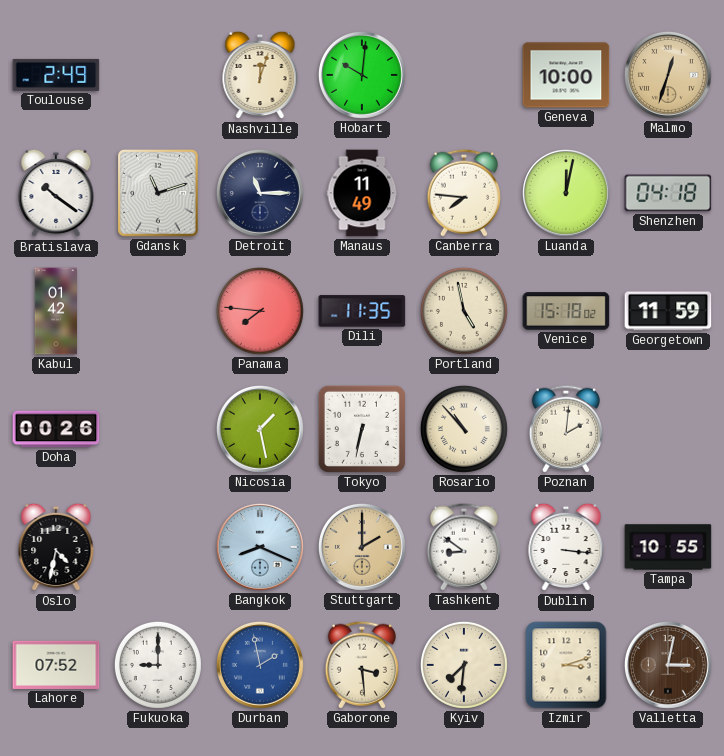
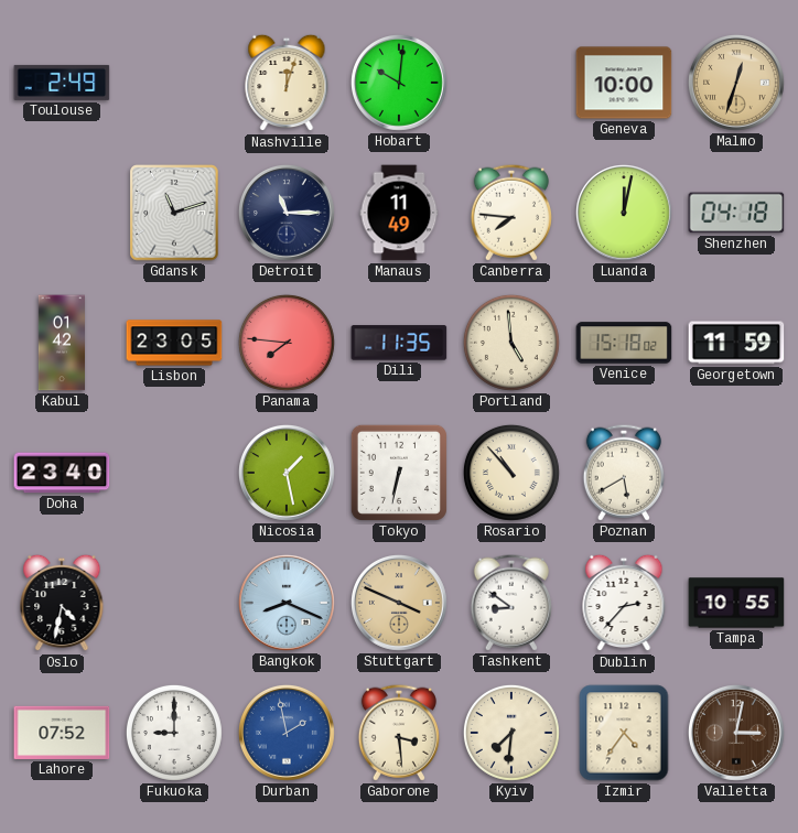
Bratislava: 10:21 -> none (56, 193)
Lisbon: none -> 23:05 (174, 343)
Portland: 4:58 -> 4:59 (511, 343)
Doha: 00:26 -> 23:40 (62, 473)
Poznan: 2:01 -> 5:40 (624, 473)
Stuttgart: 2:00 -> 3:49 (399, 603)
Dublin: 3:16 -> 2:37 (624, 603)
Izmir: 3:12 -> 4:36 (624, 733)
